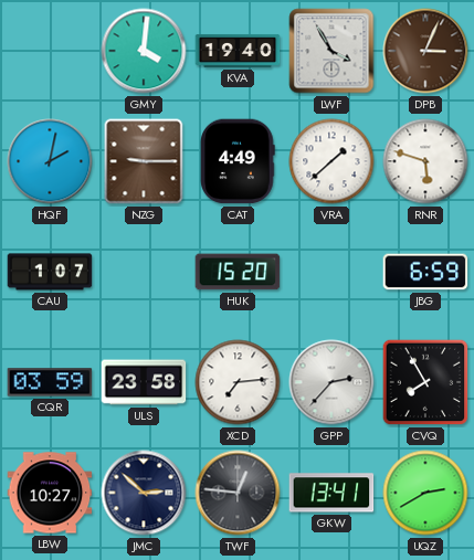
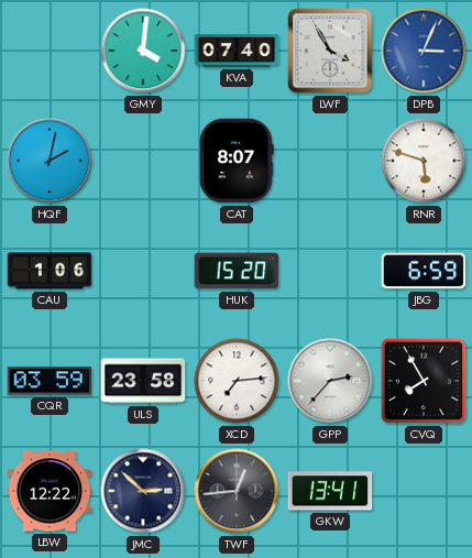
KVA: 19:40 -> 07:40 (237, 51)
DPB dial: brown -> blue (424, 51)
NZG: 9:15 -> none (144, 161)
CAT: 4:49 -> 8:07 (237, 161)
VRA: 1:38 -> none (331, 161)
CAU: 1:07 -> 1:06 (50, 271)
LBW: 10:27 -> 12:22 (50, 491)
TWF: 12:46 -> 12:44 (237, 491)
UQZ: 2:40 -> none (425, 493)
